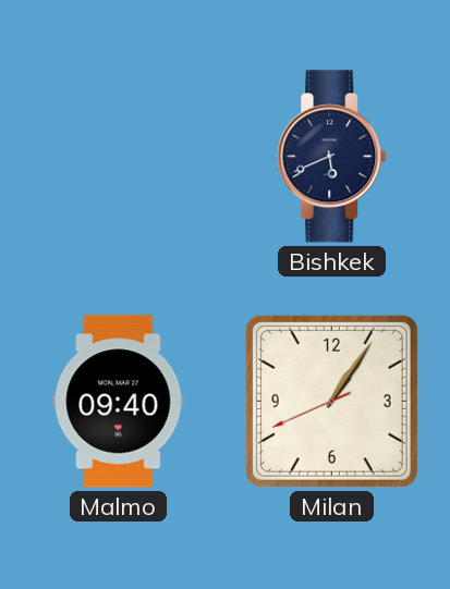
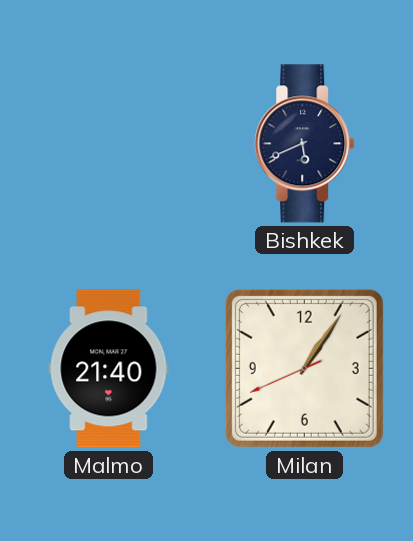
Malmo: 09:40 -> 21:40 (109, 369)
